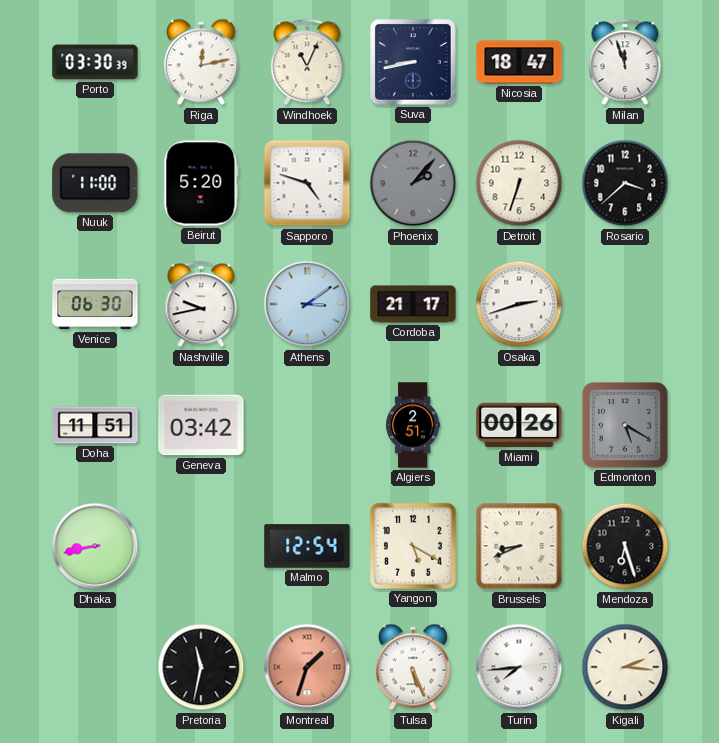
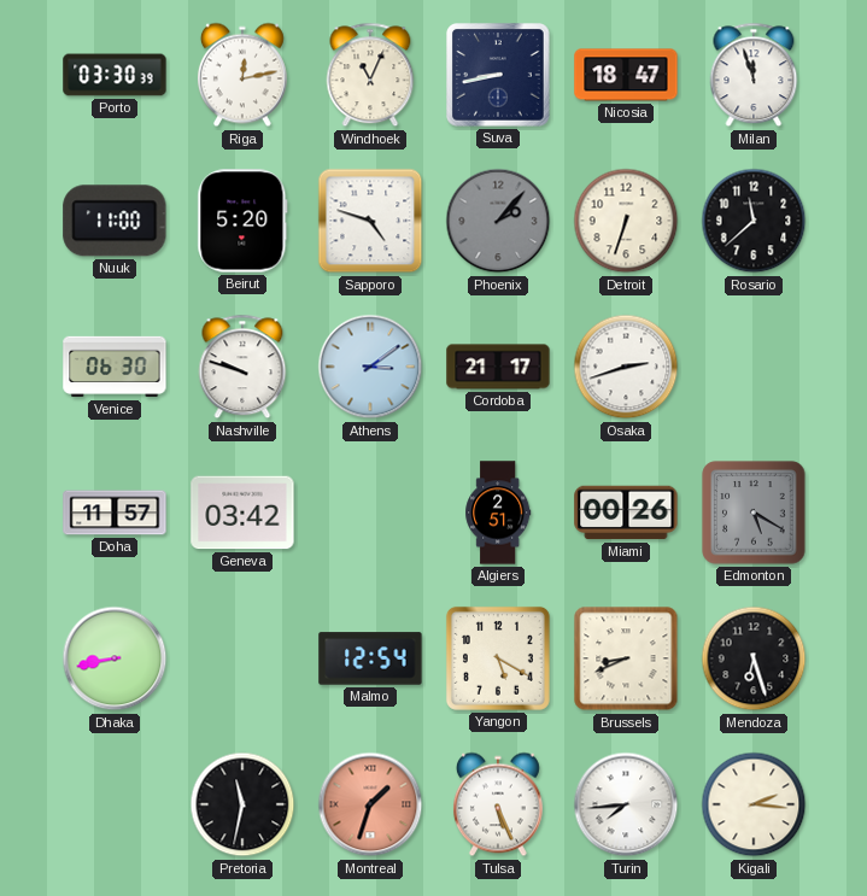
Rosario: 3:38 -> 11:38 (754, 221)
Nashville: 9:43 -> 9:48 (242, 367)
Doha: 11:51 -> 11:57 (115, 513)
